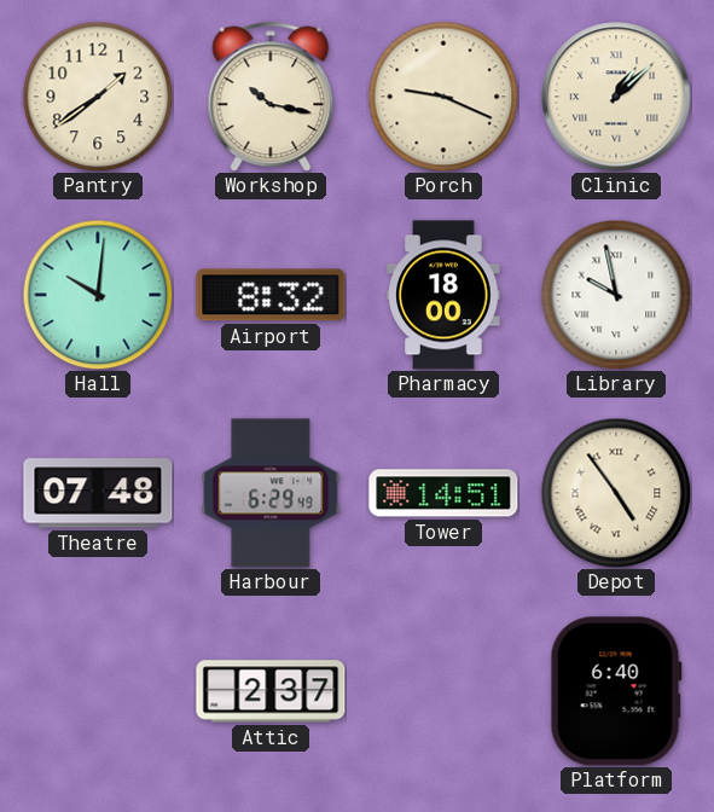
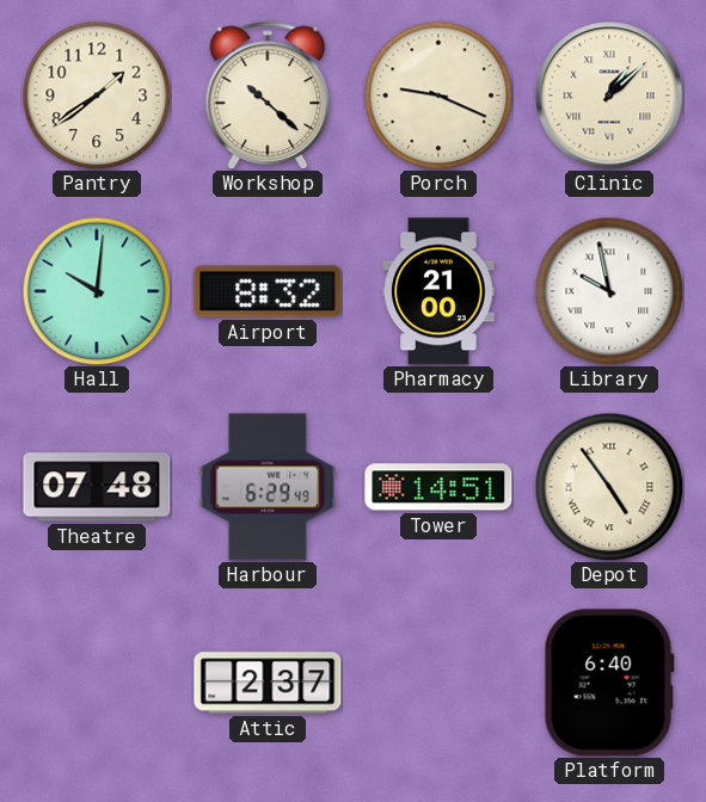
Workshop: 10:17 -> 10:22 (268, 95)
Pharmacy: 18:00 -> 21:00 (438, 291)
